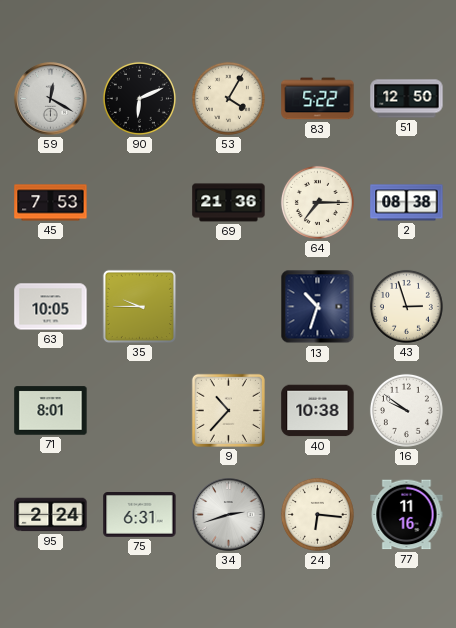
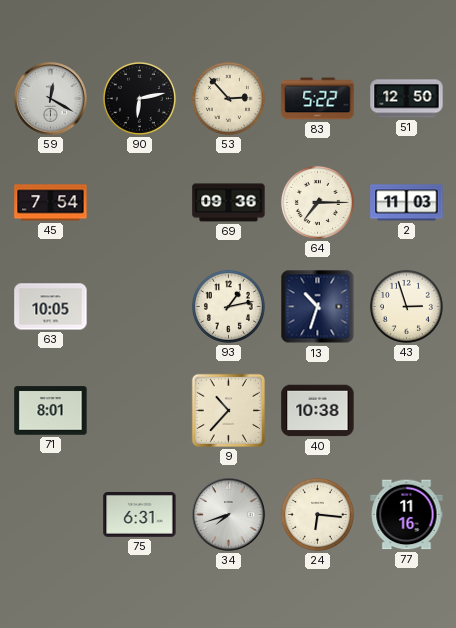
90: 6:11 -> 6:13 (139, 98)
53: 4:05 -> 2:53 (228, 98)
45: 7:53 -> 7:54 (51, 203)
69: 21:36 -> 09:36 (229, 203)
2: 08:38 -> 11:03 (407, 203)
35: 9:45 -> none (139, 306)
93: none -> 1:13 (228, 306)
16: 9:51 -> none (406, 410)
95: 2:24 -> none (51, 515)
34: 2:42 -> 7:42 (229, 515)
